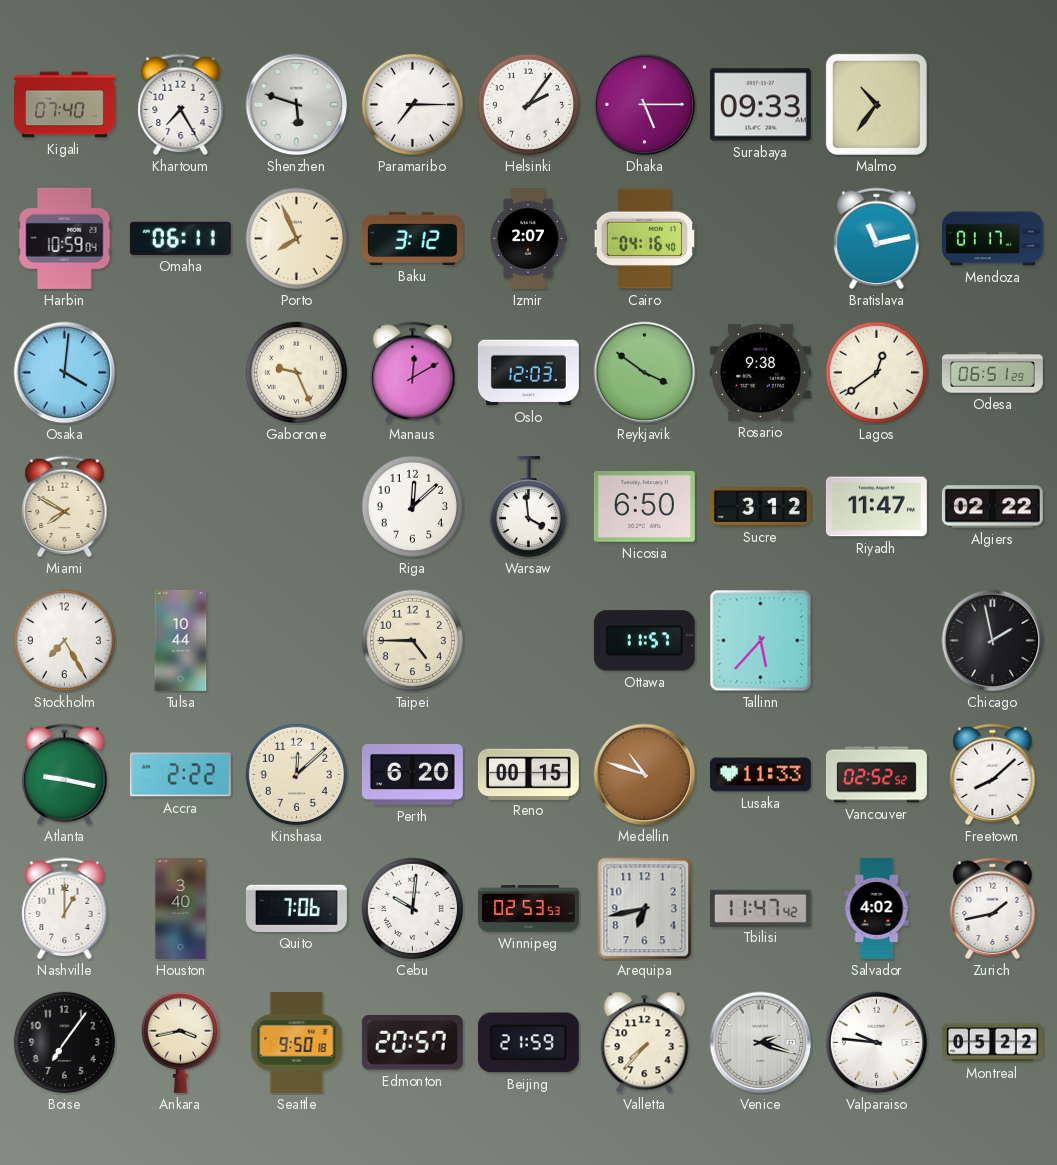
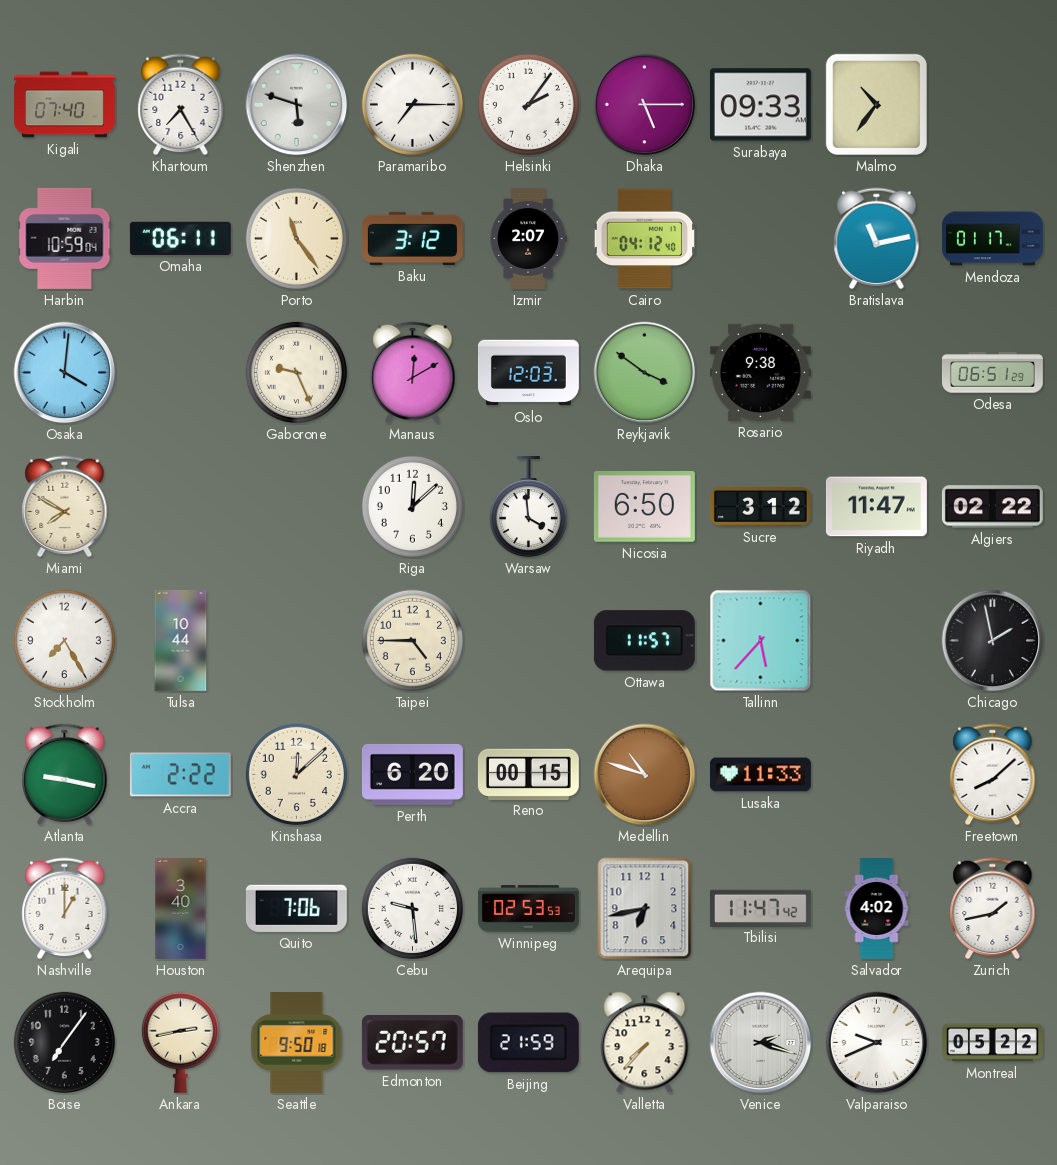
Porto: 7:56 -> 11:24 (296, 238)
Cairo: 04:16 -> 04:12 (644, 239)
Lagos: 12:39 -> none (876, 372)
Vancouver: 02:52 -> none (876, 775)
Cebu: 10:01 -> 9:29 (412, 908)
Ankara: 3:43 -> 2:43 (180, 1042)
Valparaiso: 9:46 -> 9:41 (877, 1043)
